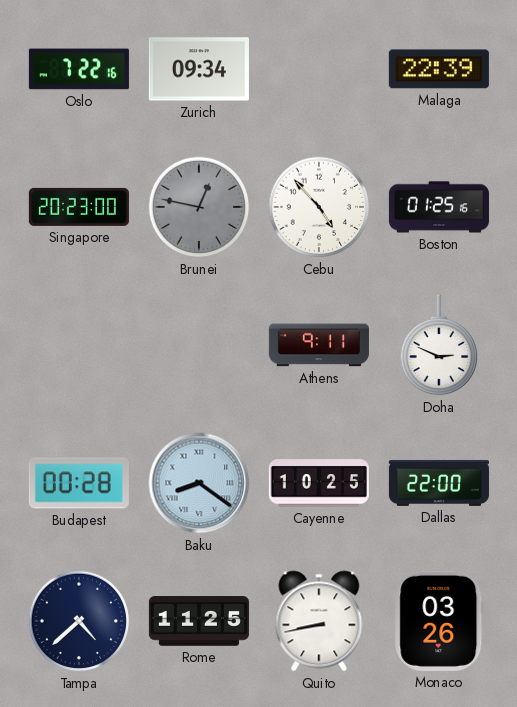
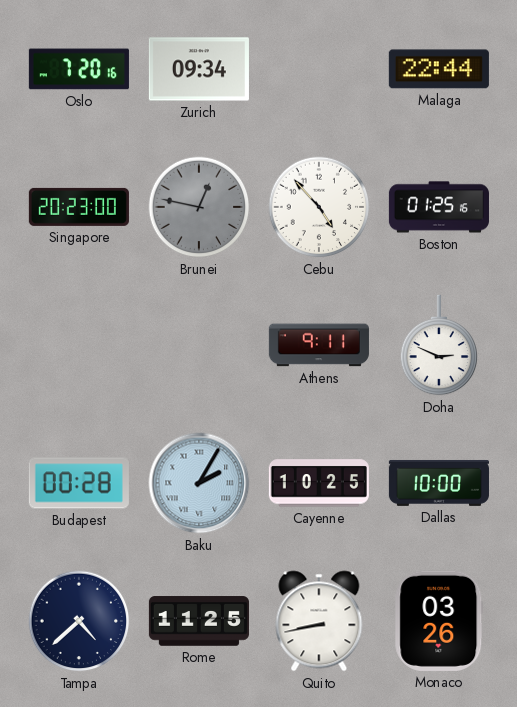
Oslo: 7:22 -> 7:20 (79, 69)
Malaga: 22:39 -> 22:44 (439, 69)
Baku: 8:21 -> 2:05 (199, 483)
Dallas: 22:00 -> 10:00 (439, 483)
